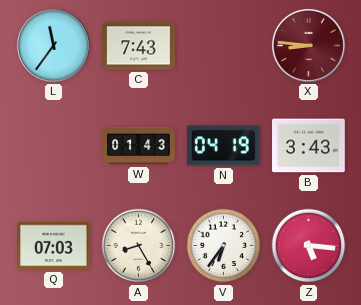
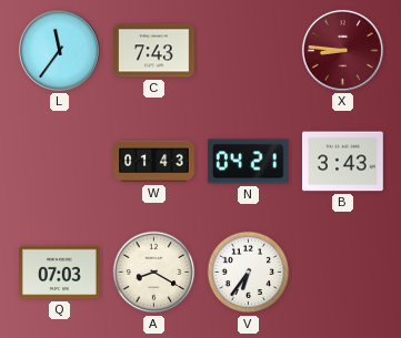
N: 04:19 -> 04:21 (248, 162)
A: 8:25 -> 8:20 (154, 273)
Z: 5:16 -> none (309, 246)
